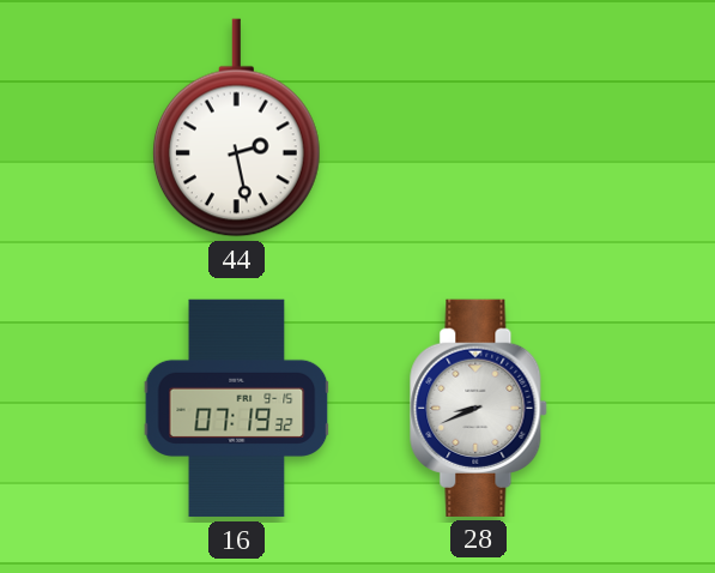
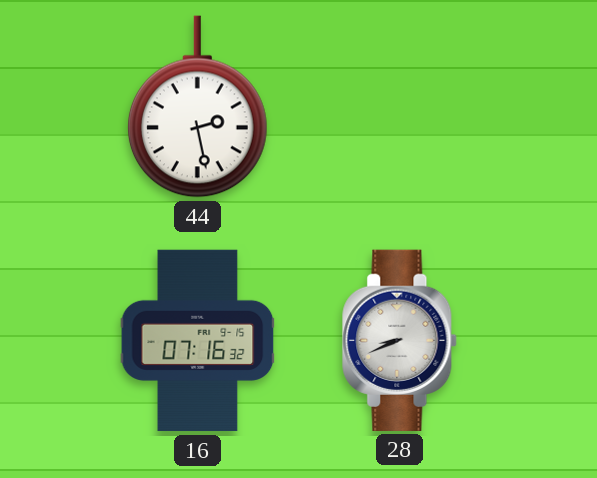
16: 07:19 -> 07:16 (198, 341)
